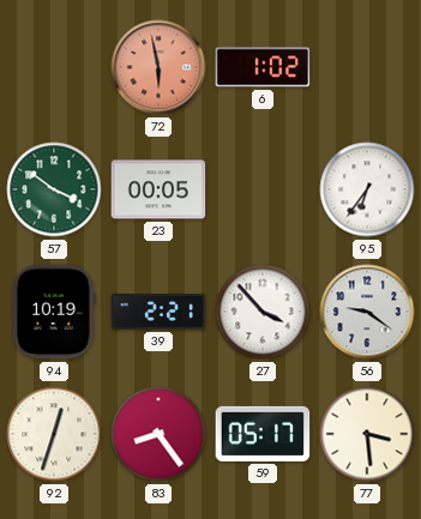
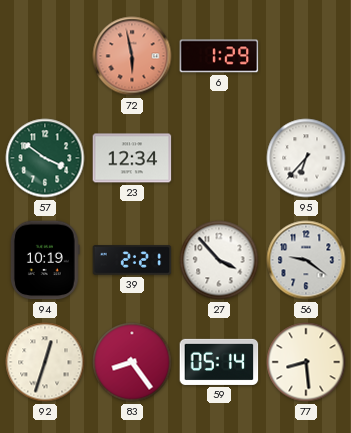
6: 1:02 -> 1:29 (219, 56)
23: 00:05 -> 12:34 (132, 158)
95: 6:36 -> 6:37 (306, 158)
59: 05:17 -> 05:14 (219, 362)
77: 3:29 -> 8:29 (306, 362)
